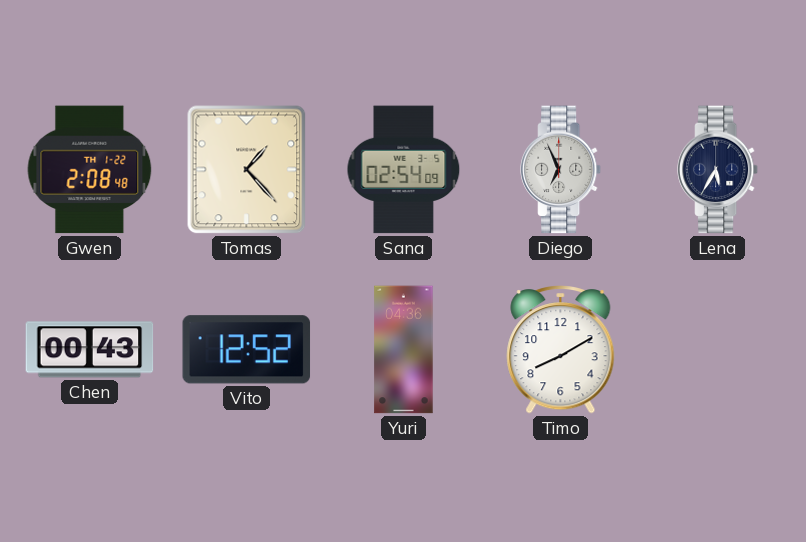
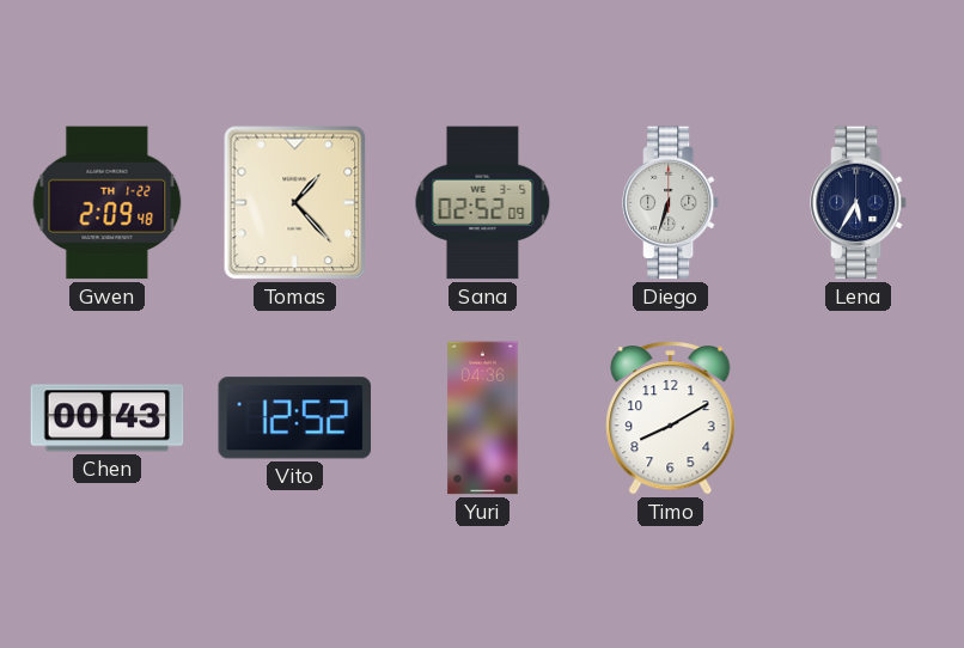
Gwen: 2:08 -> 2:09 (108, 203)
Sana: 02:54 -> 02:52 (483, 203)
Diego: 6:56 -> 6:33 (671, 203)
